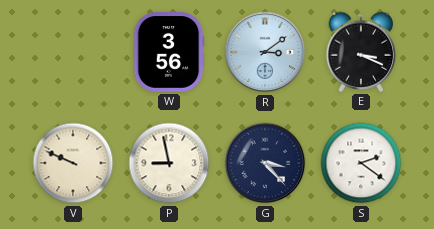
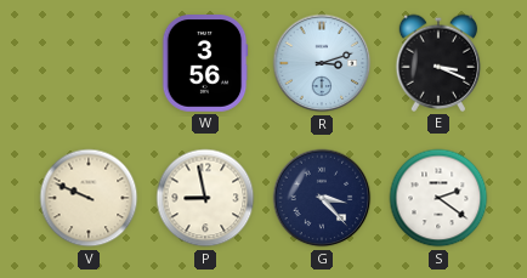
R: 3:09 -> 3:12 (322, 63)
